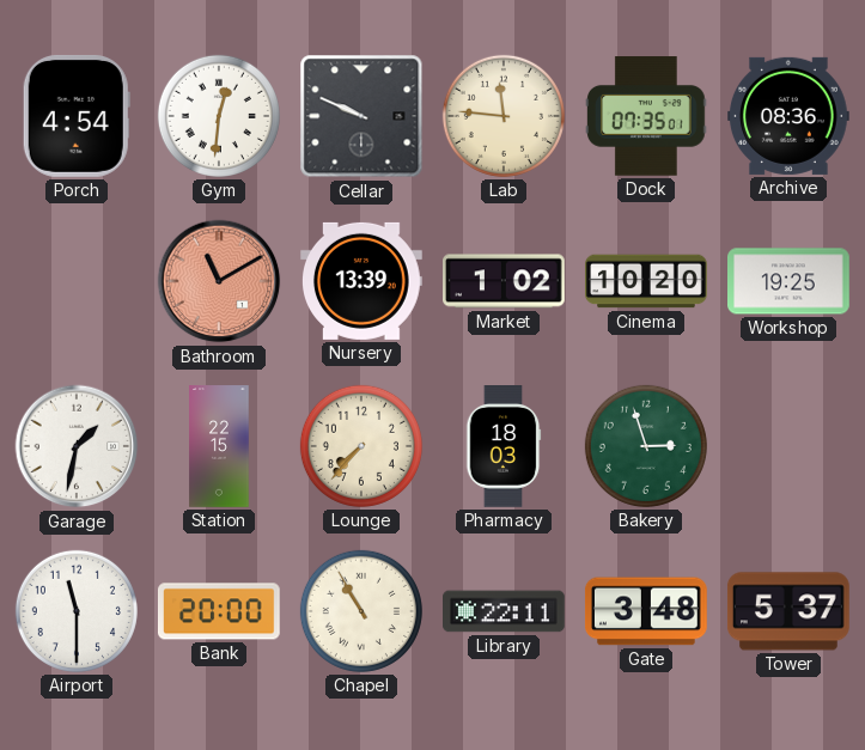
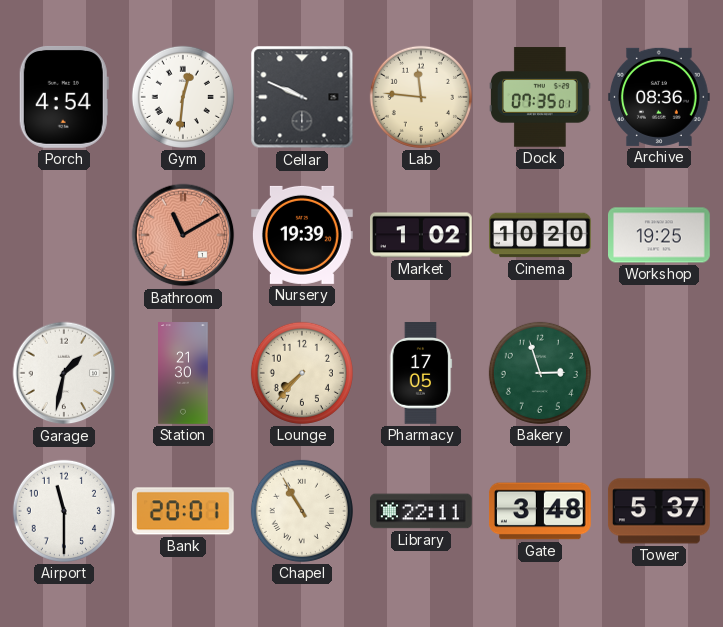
Nursery: 13:39 -> 19:39 (303, 235)
Station: 22:15 -> 21:30 (183, 373)
Pharmacy: 18:03 -> 17:05 (421, 374)
Bank: 20:00 -> 20:01 (183, 511)
